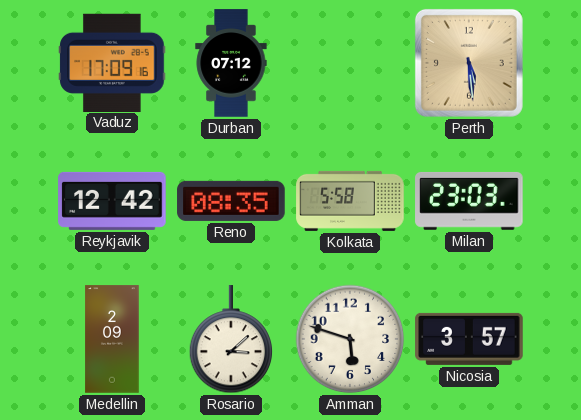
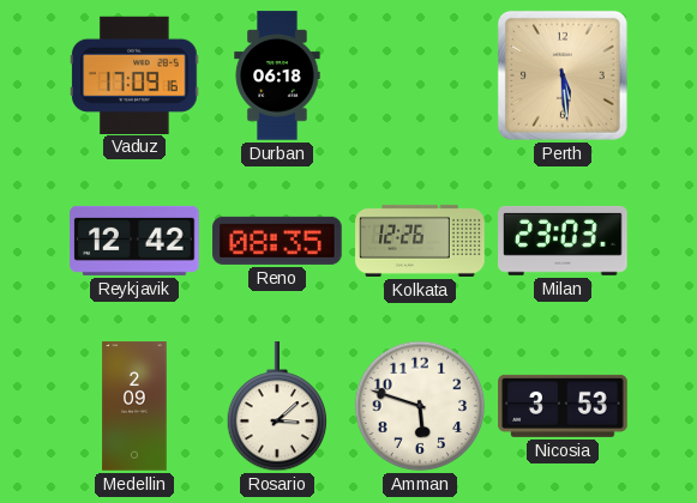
Durban: 07:12 -> 06:18 (277, 75)
Kolkata: 5:58 -> 12:26 (420, 241)
Nicosia: 3:57 -> 3:53 (563, 406)
